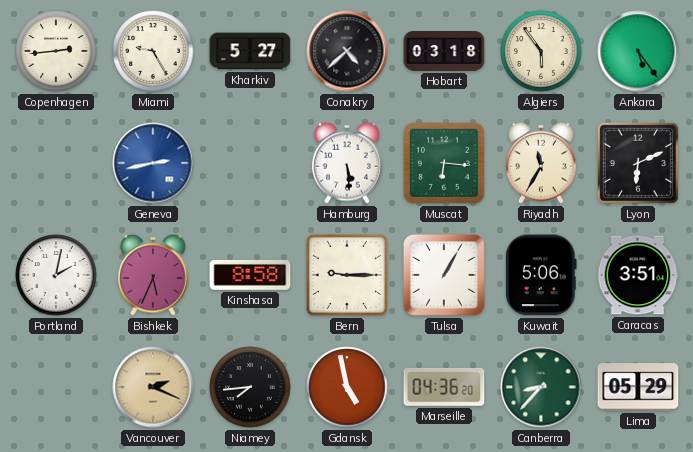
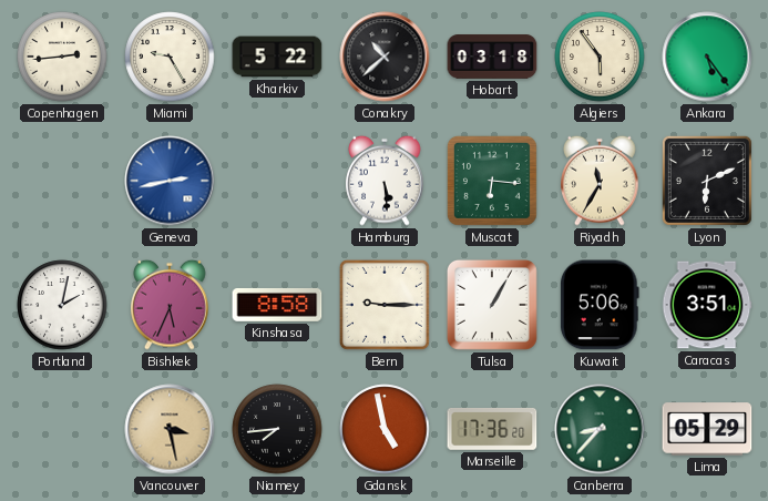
Kharkiv: 5:27 -> 5:22 (277, 57)
Conakry: 4:38 -> 10:38 (385, 57)
Vancouver: 2:19 -> 3:28 (170, 429)
Marseille: 04:36 -> 17:36 (492, 429)
